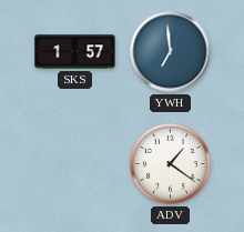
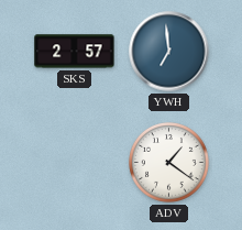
SKS: 1:57 -> 2:57 (75, 52)
